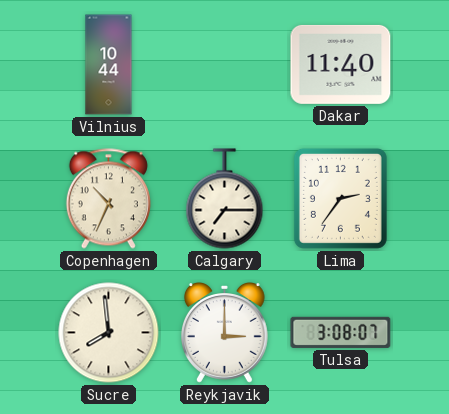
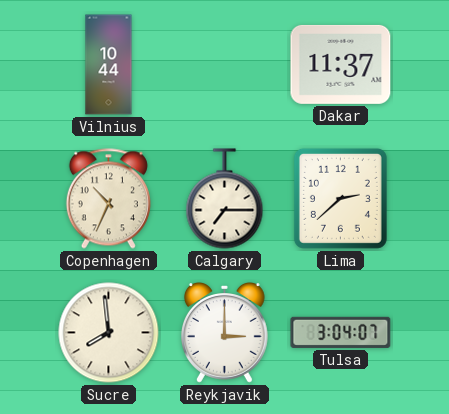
Dakar: 11:40 -> 11:37 (341, 64)
Lima: 2:36 -> 2:38 (340, 198)
Tulsa: 3:08 -> 3:04 (341, 332)
